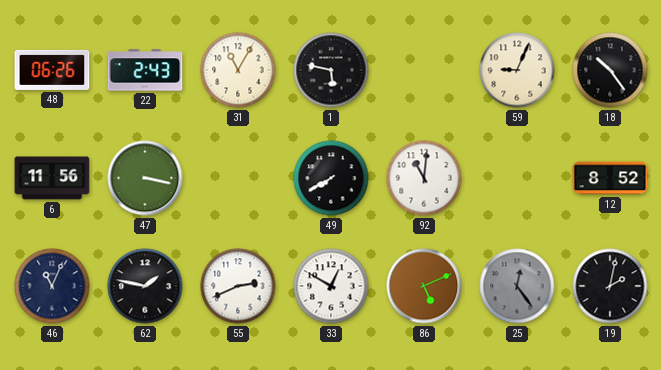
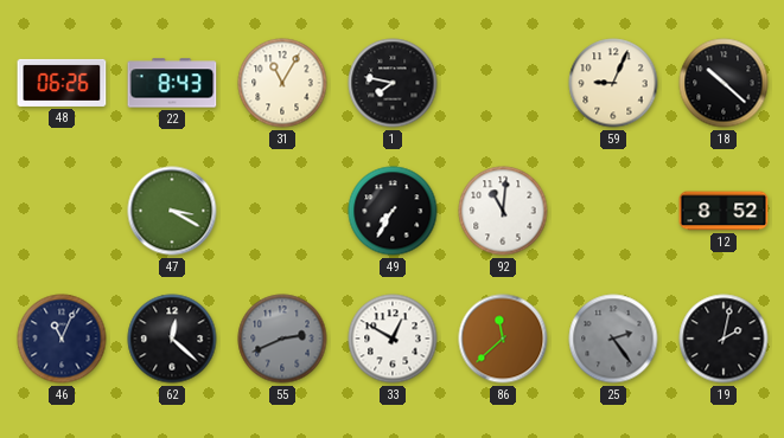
22: 2:43 -> 8:43 (172, 83)
1: 5:47 -> 7:47 (393, 83)
18: 10:24 -> 10:22 (724, 83)
6: 11:56 -> none (52, 178)
47: 3:17 -> 3:20 (172, 211)
49: 7:40 -> 7:35 (393, 211)
62: 1:47 -> 12:22 (172, 339)
55 dial: white -> grey (282, 339)
86: 5:11 -> 11:38 (503, 339)
25: 12:24 -> 2:24 (613, 339)
